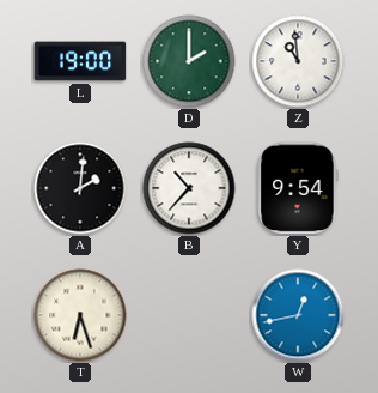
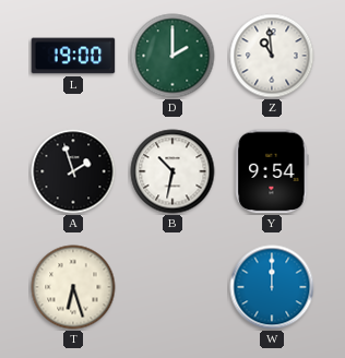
A: 2:01 -> 1:57 (73, 171)
B: 10:37 -> 10:32 (172, 171)
W: 12:43 -> 12:00 (272, 287)
